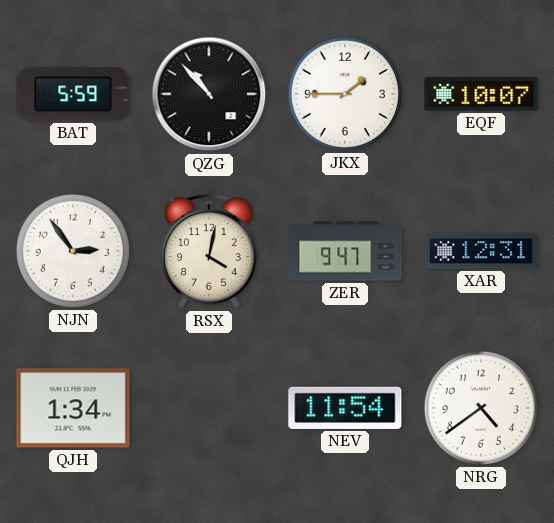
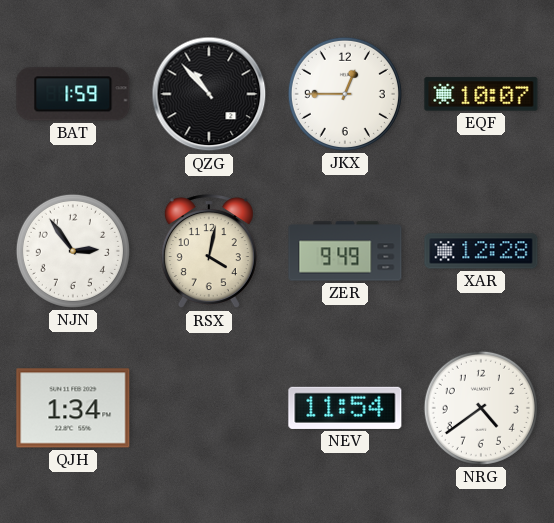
BAT: 5:59 -> 1:59 (73, 94)
JKX: 1:45 -> 12:45 (345, 94)
ZER: 9:47 -> 9:49 (345, 251)
XAR: 12:31 -> 12:28 (481, 251)
